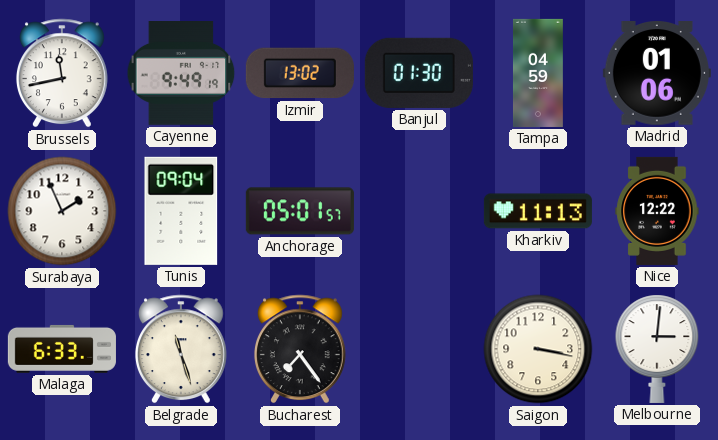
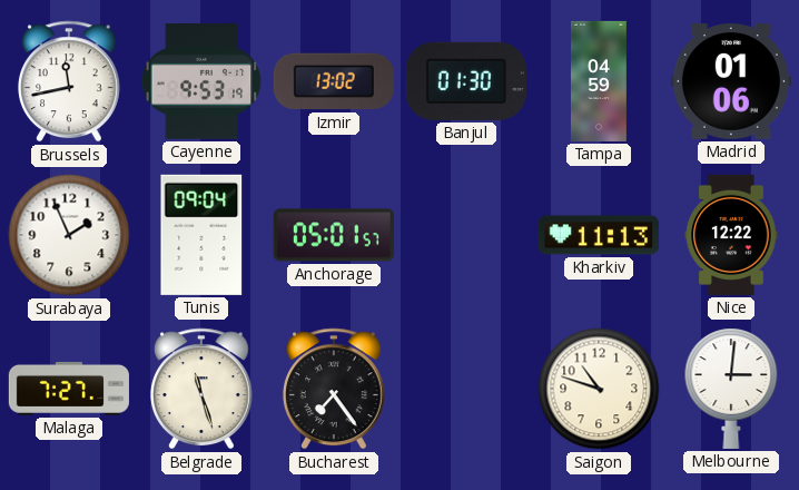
Cayenne: 9:49 -> 9:53 (201, 82)
Malaga: 6:33 -> 7:27 (69, 389)
Saigon: 3:17 -> 10:48 (599, 389)
